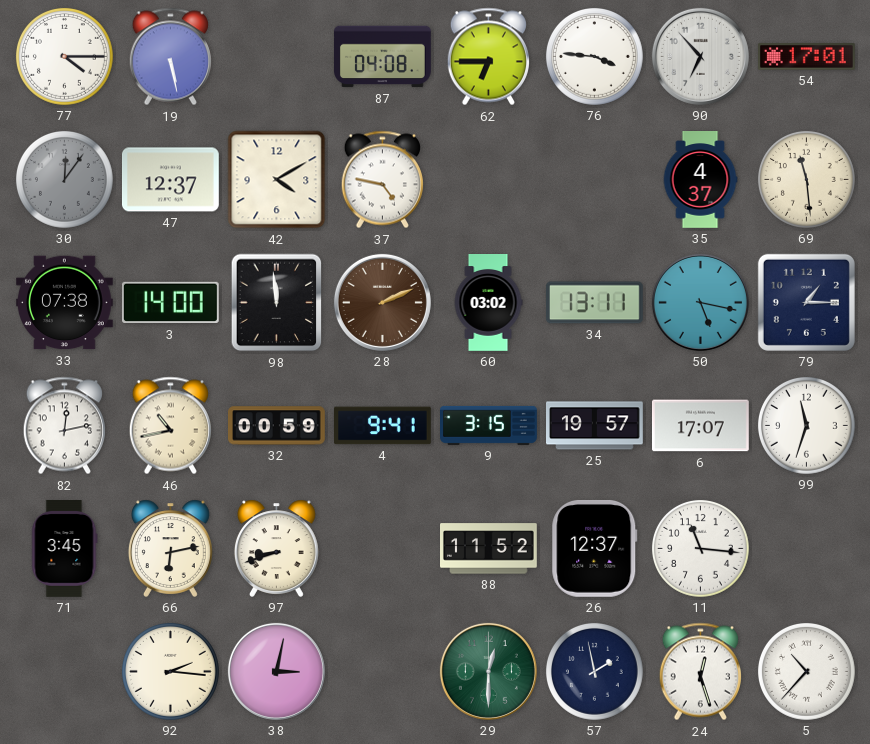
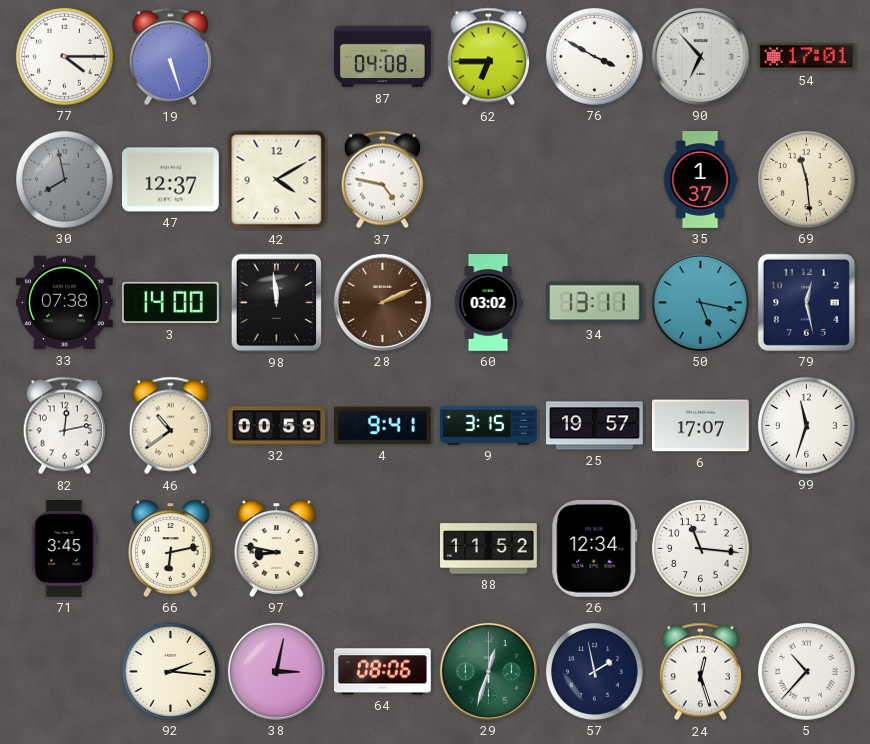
19: 5:28 -> 5:27 (170, 57)
76: 3:46 -> 3:50 (594, 56)
30: 12:06 -> 7:58 (64, 179)
35: 4:37 -> 1:37 (700, 180)
79: 1:15 -> 12:28 (806, 302)
46: 10:43 -> 10:39 (170, 426)
97: 8:42 -> 8:47 (276, 548)
26: 12:37 -> 12:34 (595, 548)
64: none -> 08:06 (382, 672)
29: 12:30 -> 12:33 (488, 671)
